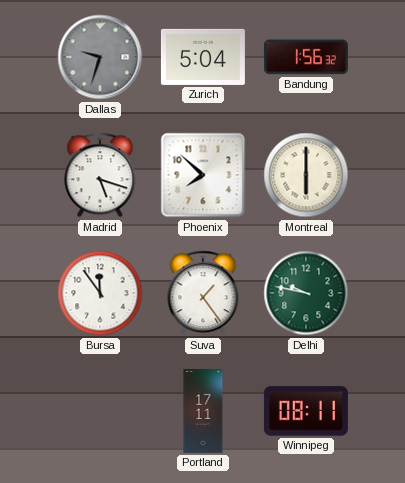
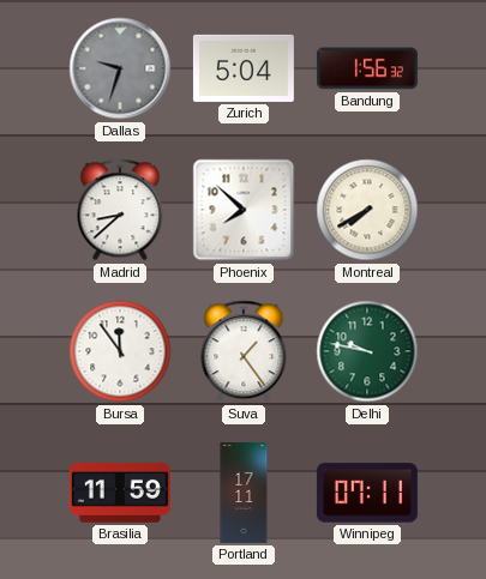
Madrid: 5:18 -> 8:38 (120, 210)
Montreal: 6:00 -> 7:40 (367, 210)
Brasilia: none -> 11:59 (120, 493)
Winnipeg: 08:11 -> 07:11 (367, 493)
